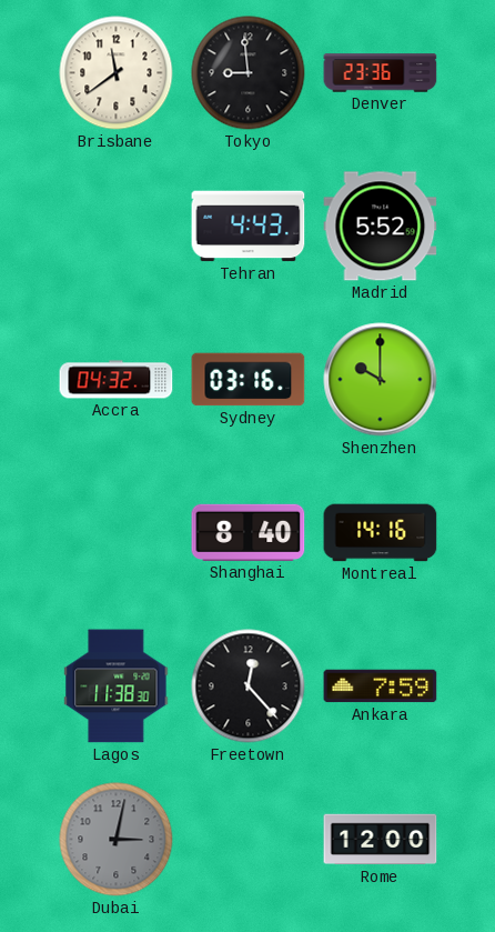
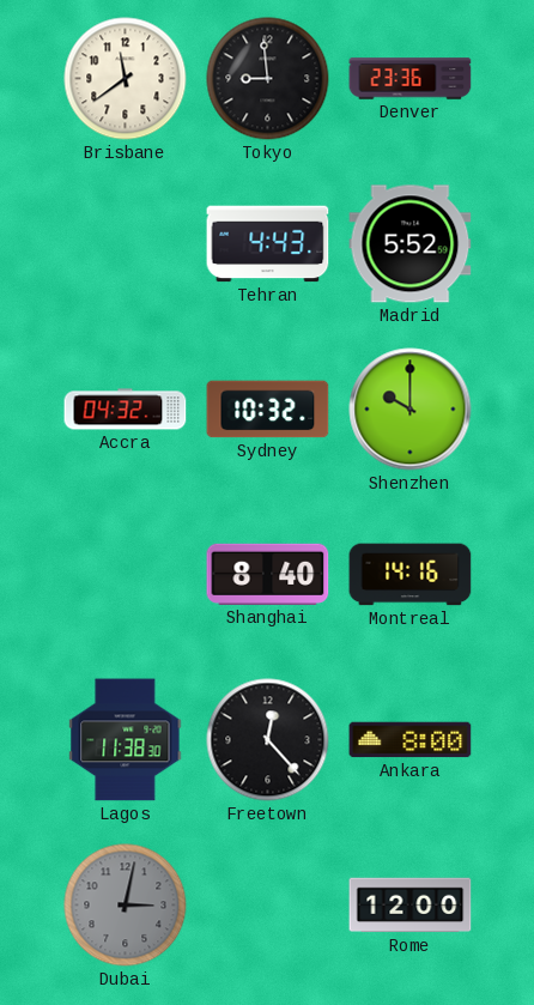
Sydney: 03:16 -> 10:32 (268, 410)
Ankara: 7:59 -> 8:00 (411, 740)
